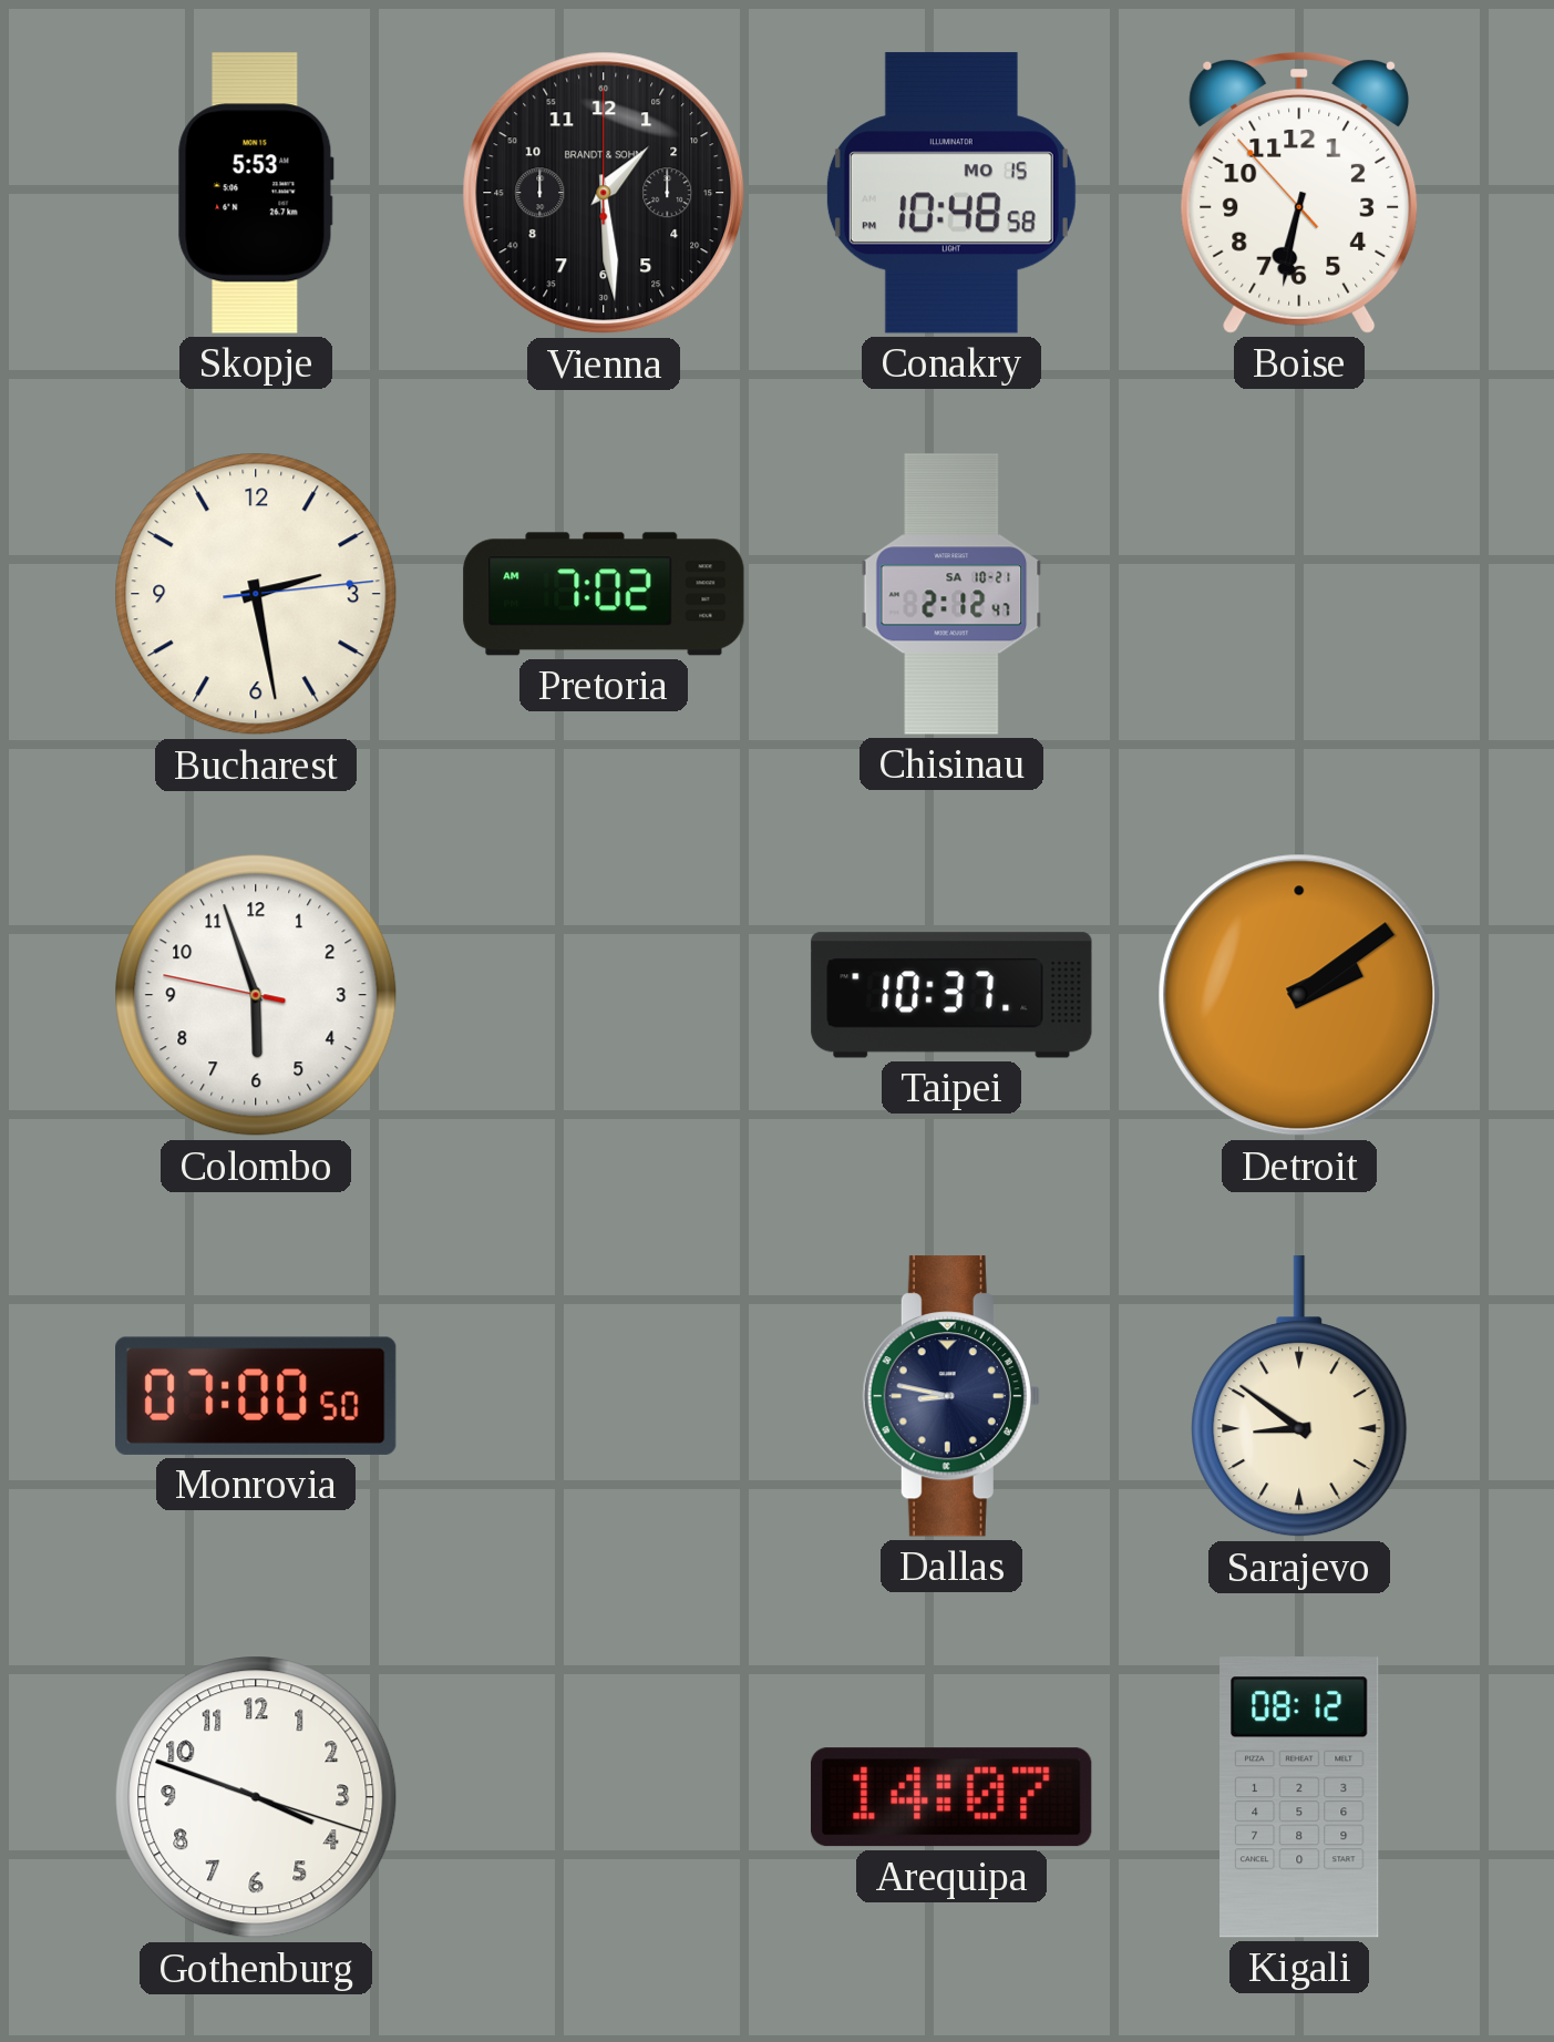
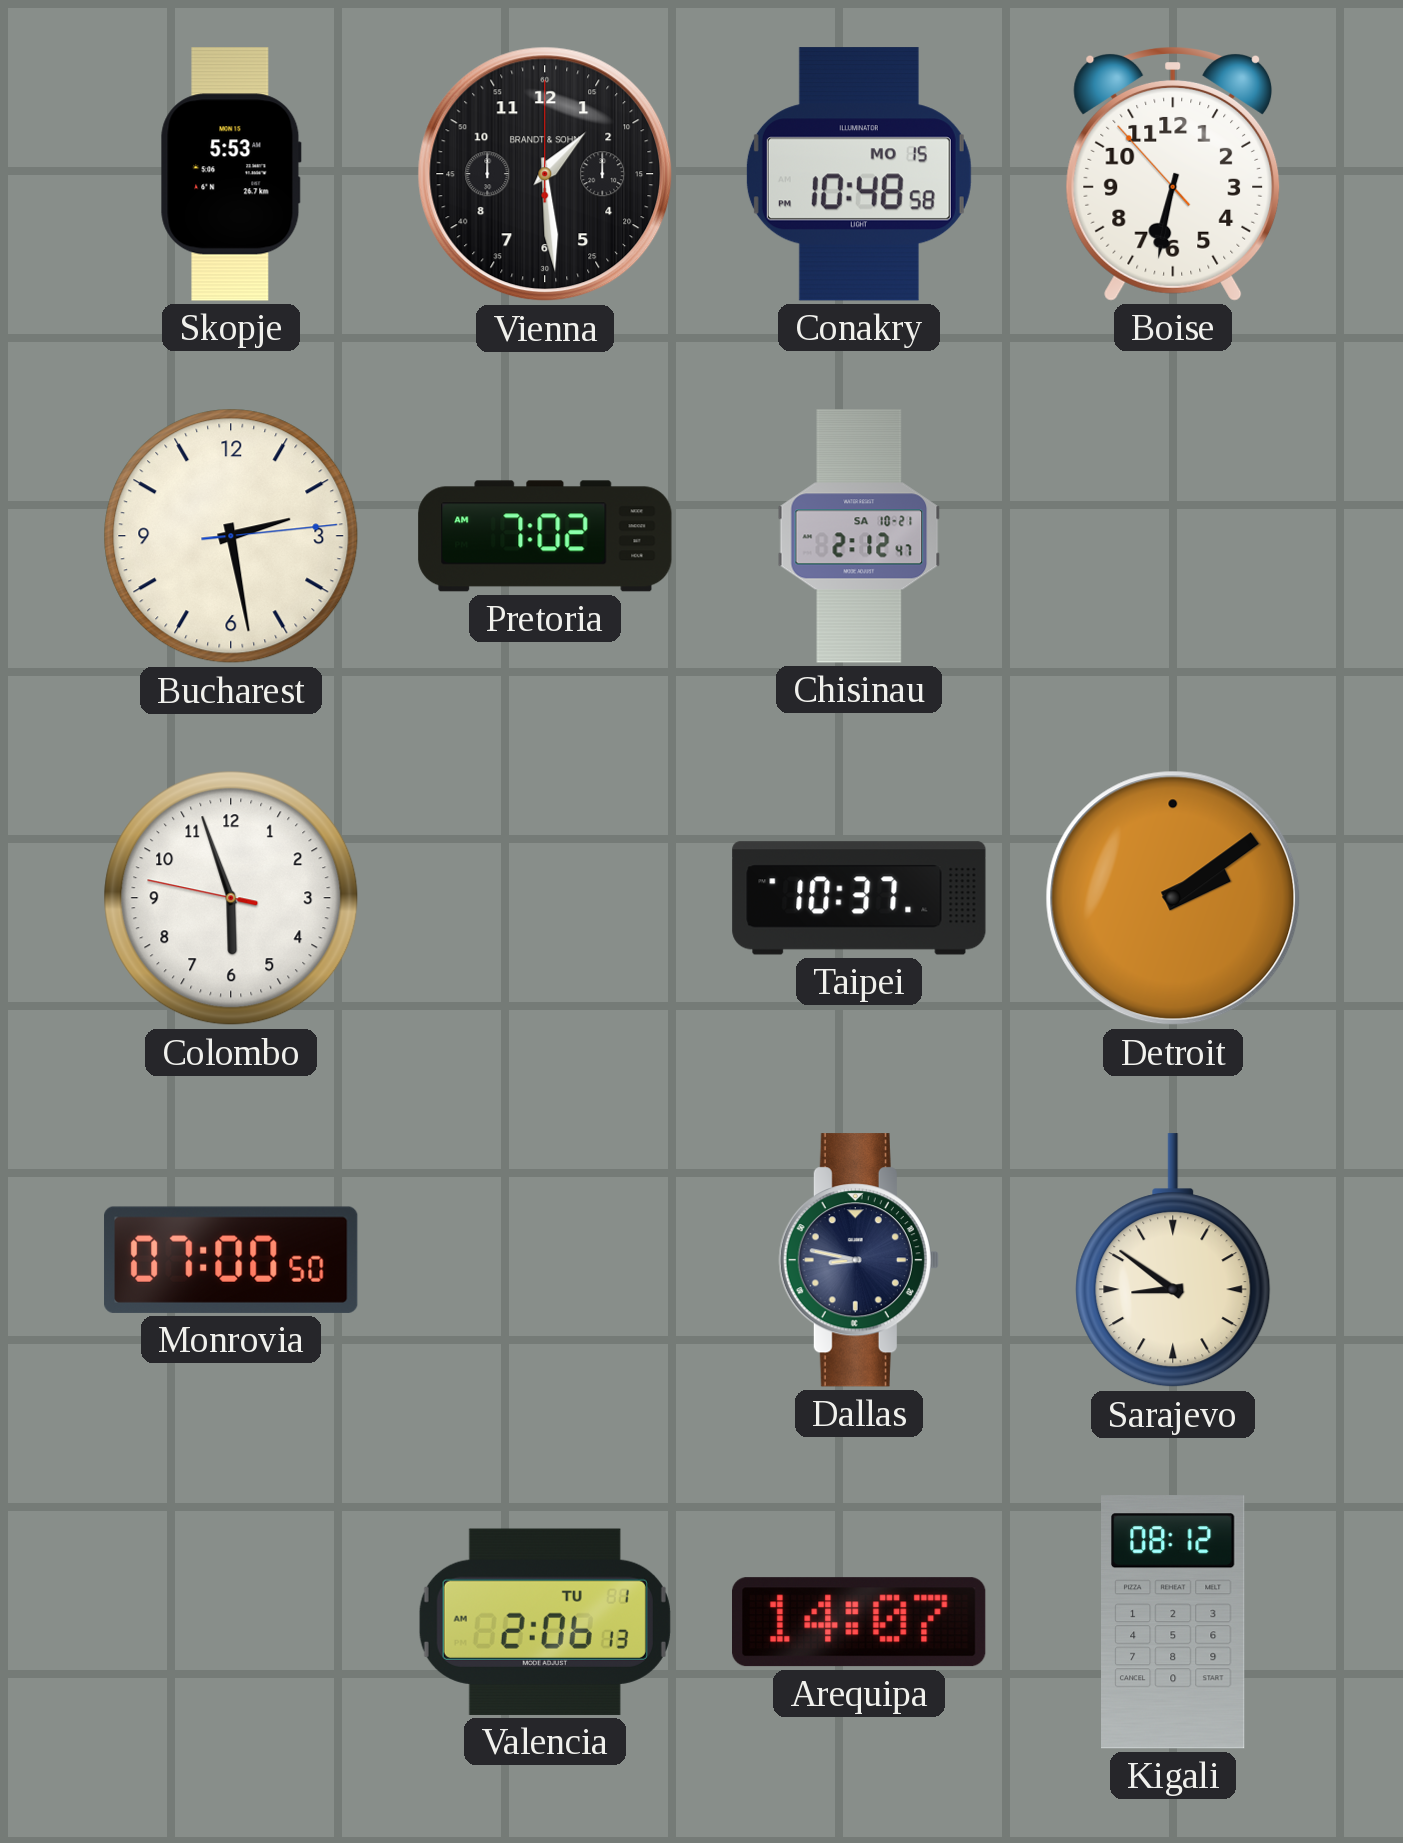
Gothenburg: 3:48 -> none (256, 1797)
Valencia: none -> 2:06 (545, 1622)
